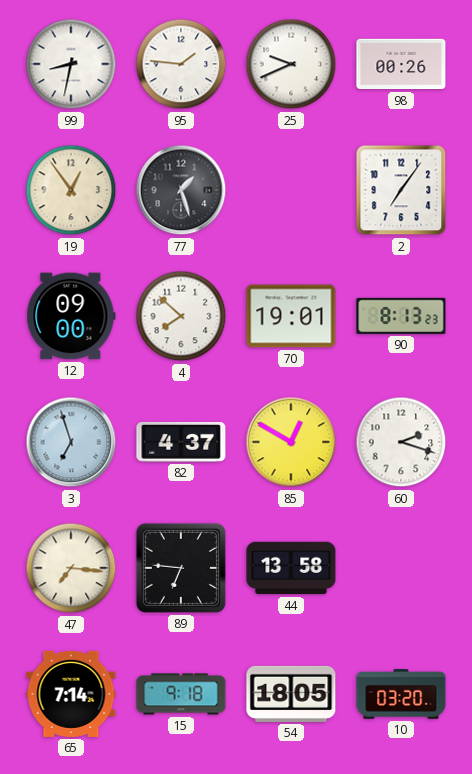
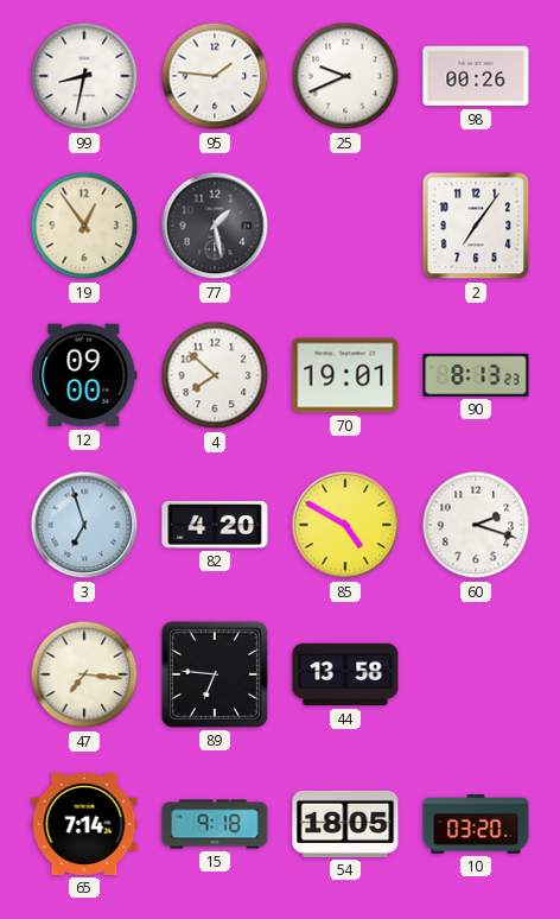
77: 1:27 -> 1:28 (215, 226)
82: 4:37 -> 4:20 (215, 525)
85: 12:50 -> 4:50 (345, 525)
